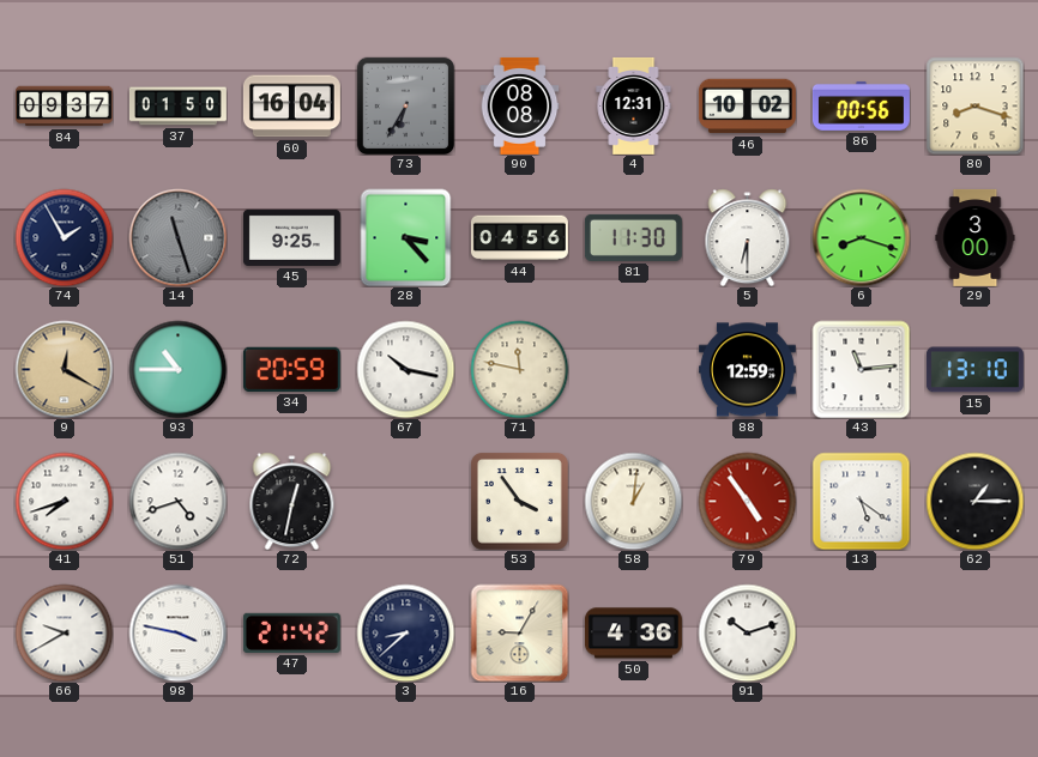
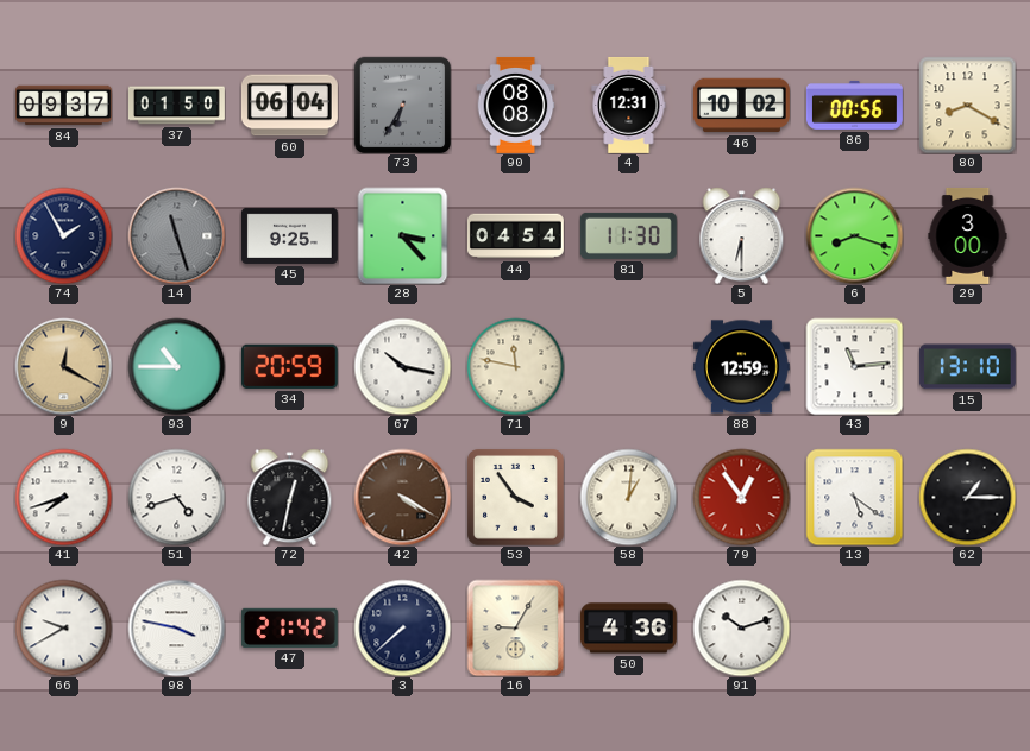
60: 16:04 -> 06:04 (289, 106)
80: 8:18 -> 8:20 (967, 105)
44: 04:56 -> 04:54 (515, 236)
42: none -> 4:20 (402, 497)
79: 4:54 -> 12:54 (741, 497)
3: 8:38 -> 7:38 (402, 627)
